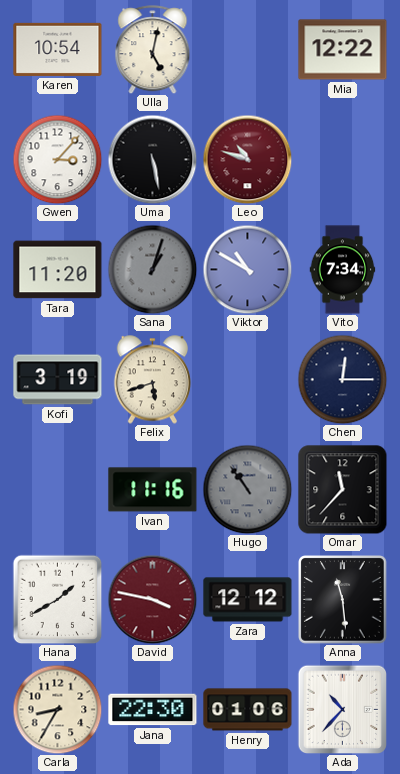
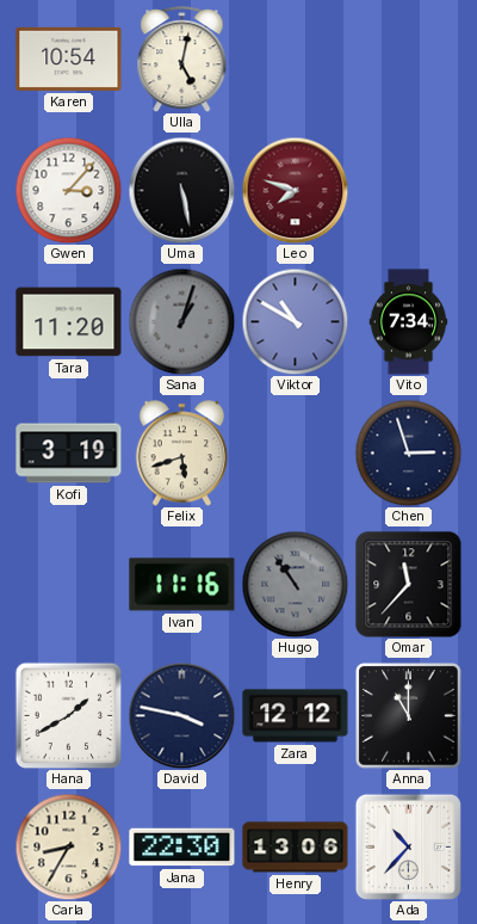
Mia: 12:22 -> none (343, 50)
Leo: 10:48 -> 7:48 (295, 190)
Chen: 12:15 -> 2:57 (408, 452)
David dial: burgundy -> navy (181, 715)
Anna: 11:29 -> 11:00 (409, 716)
Henry: 01:06 -> 13:06 (296, 848)
